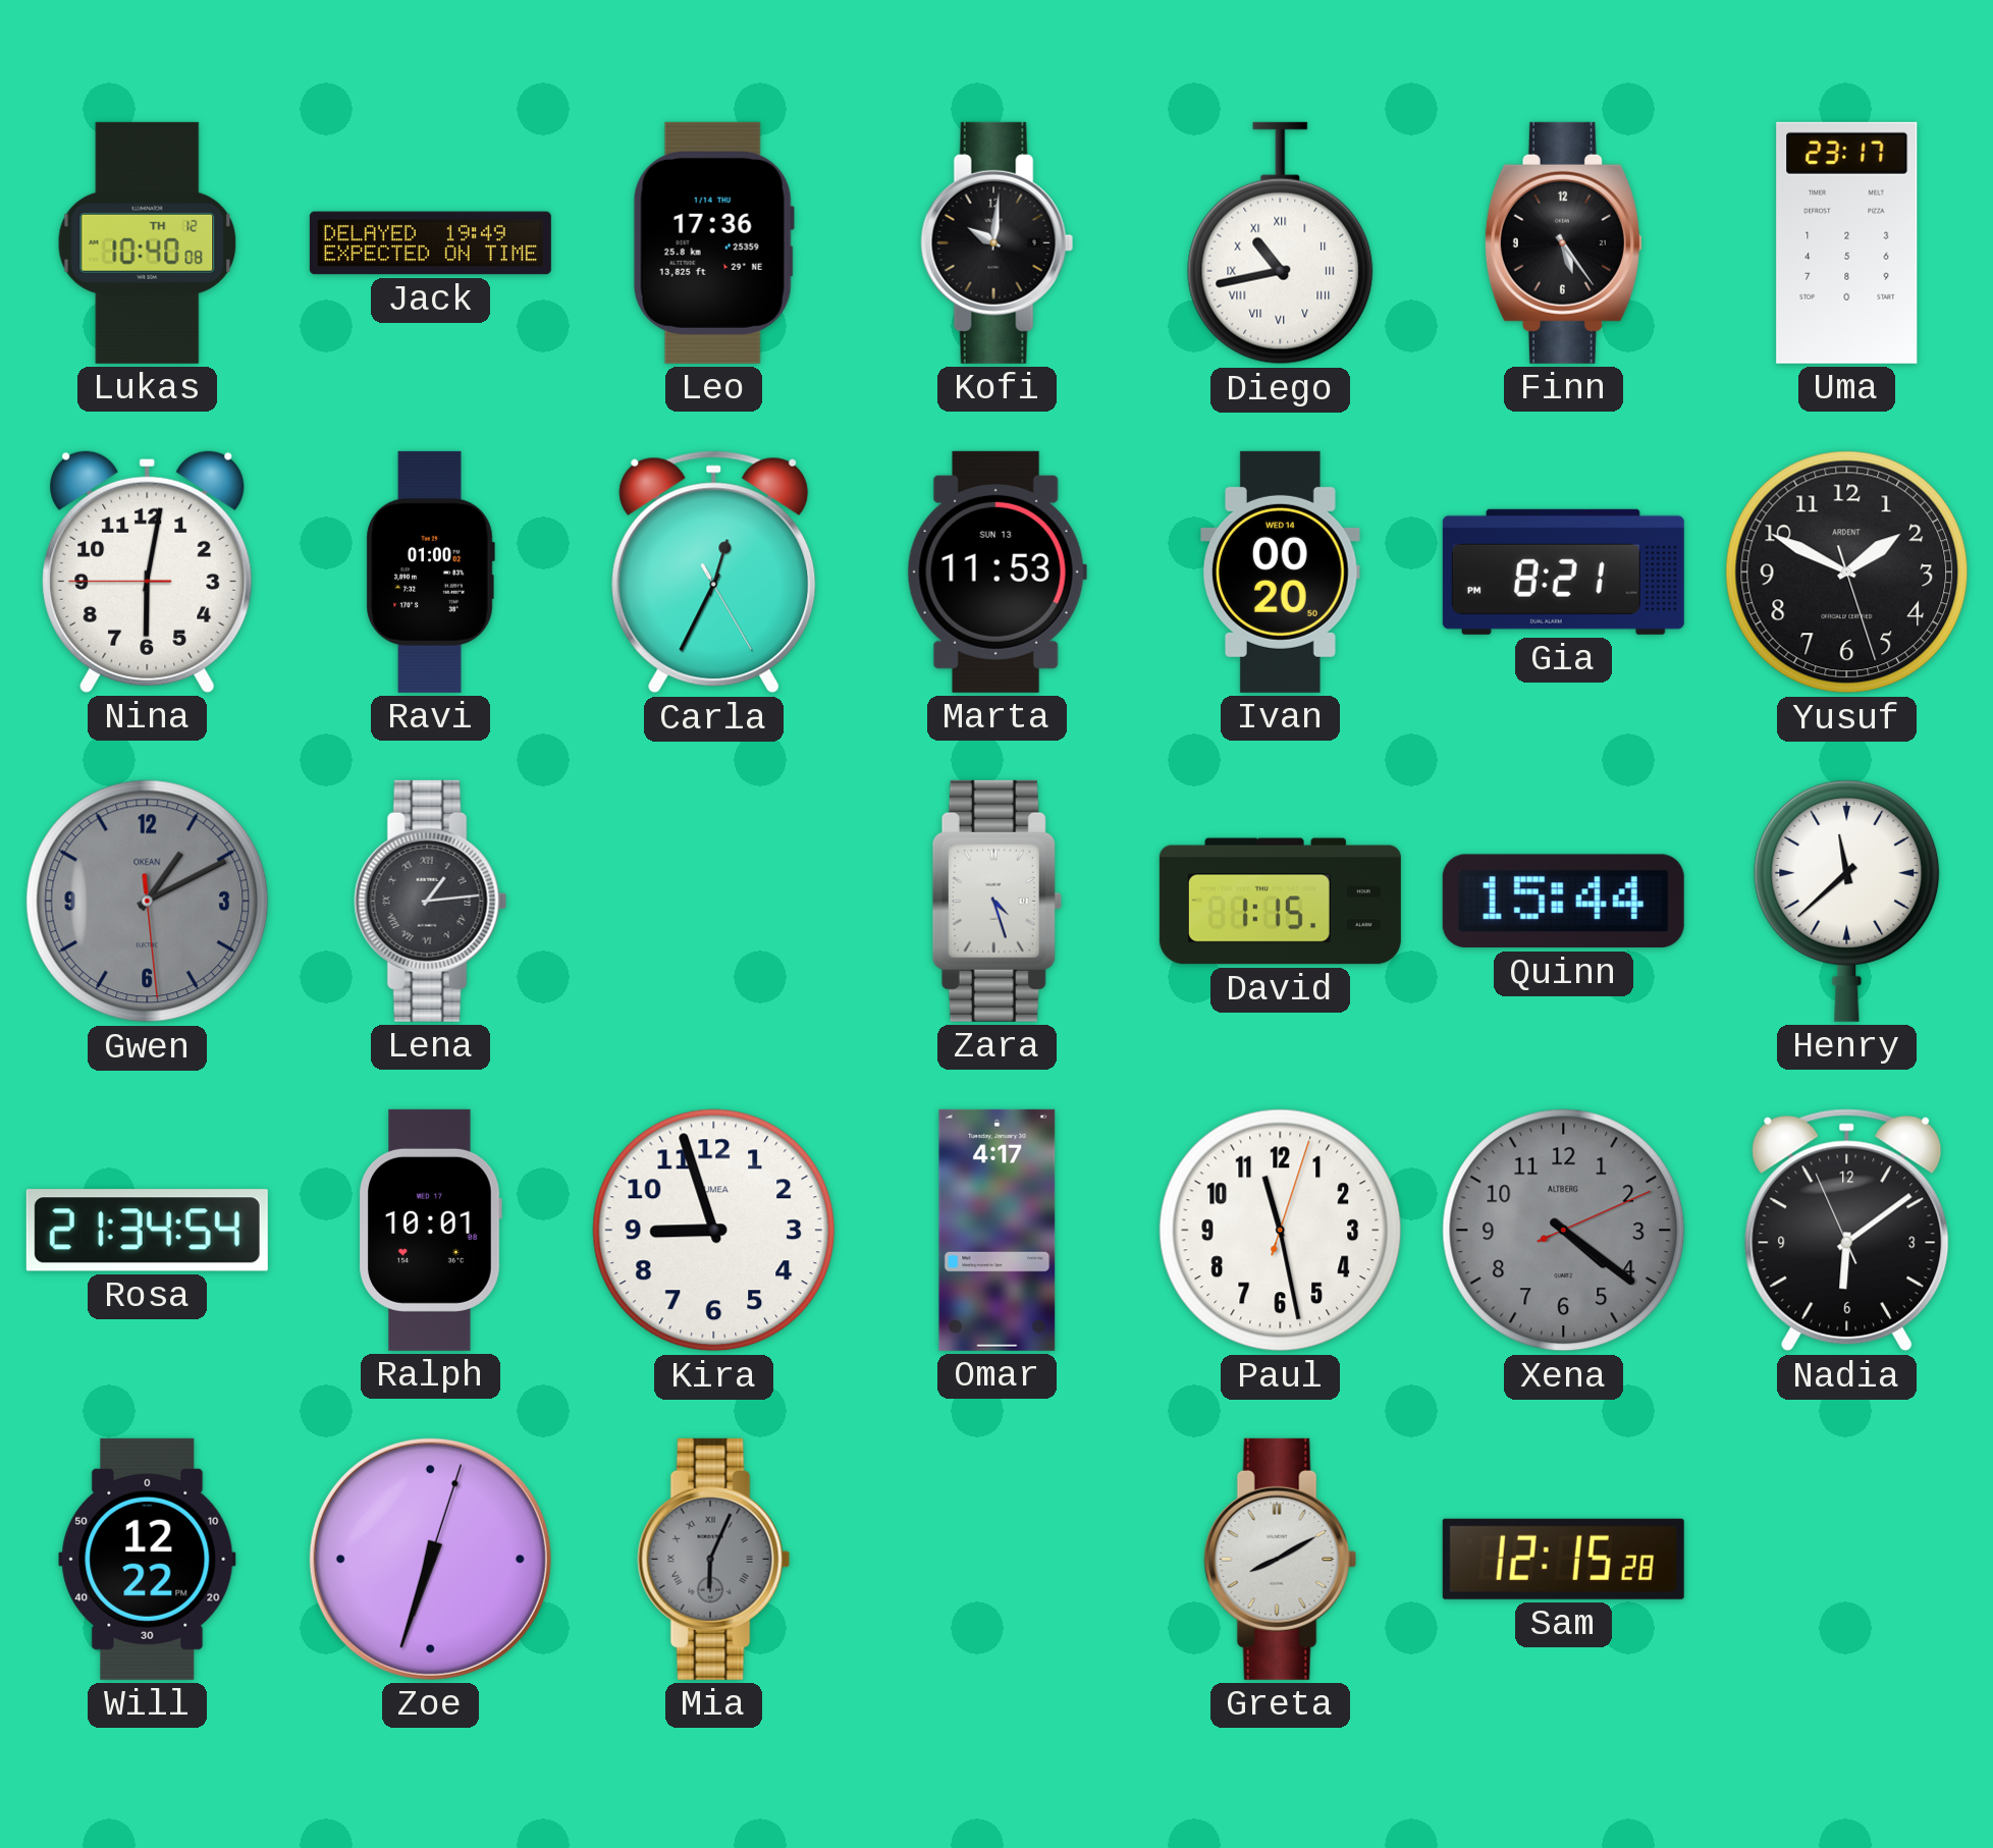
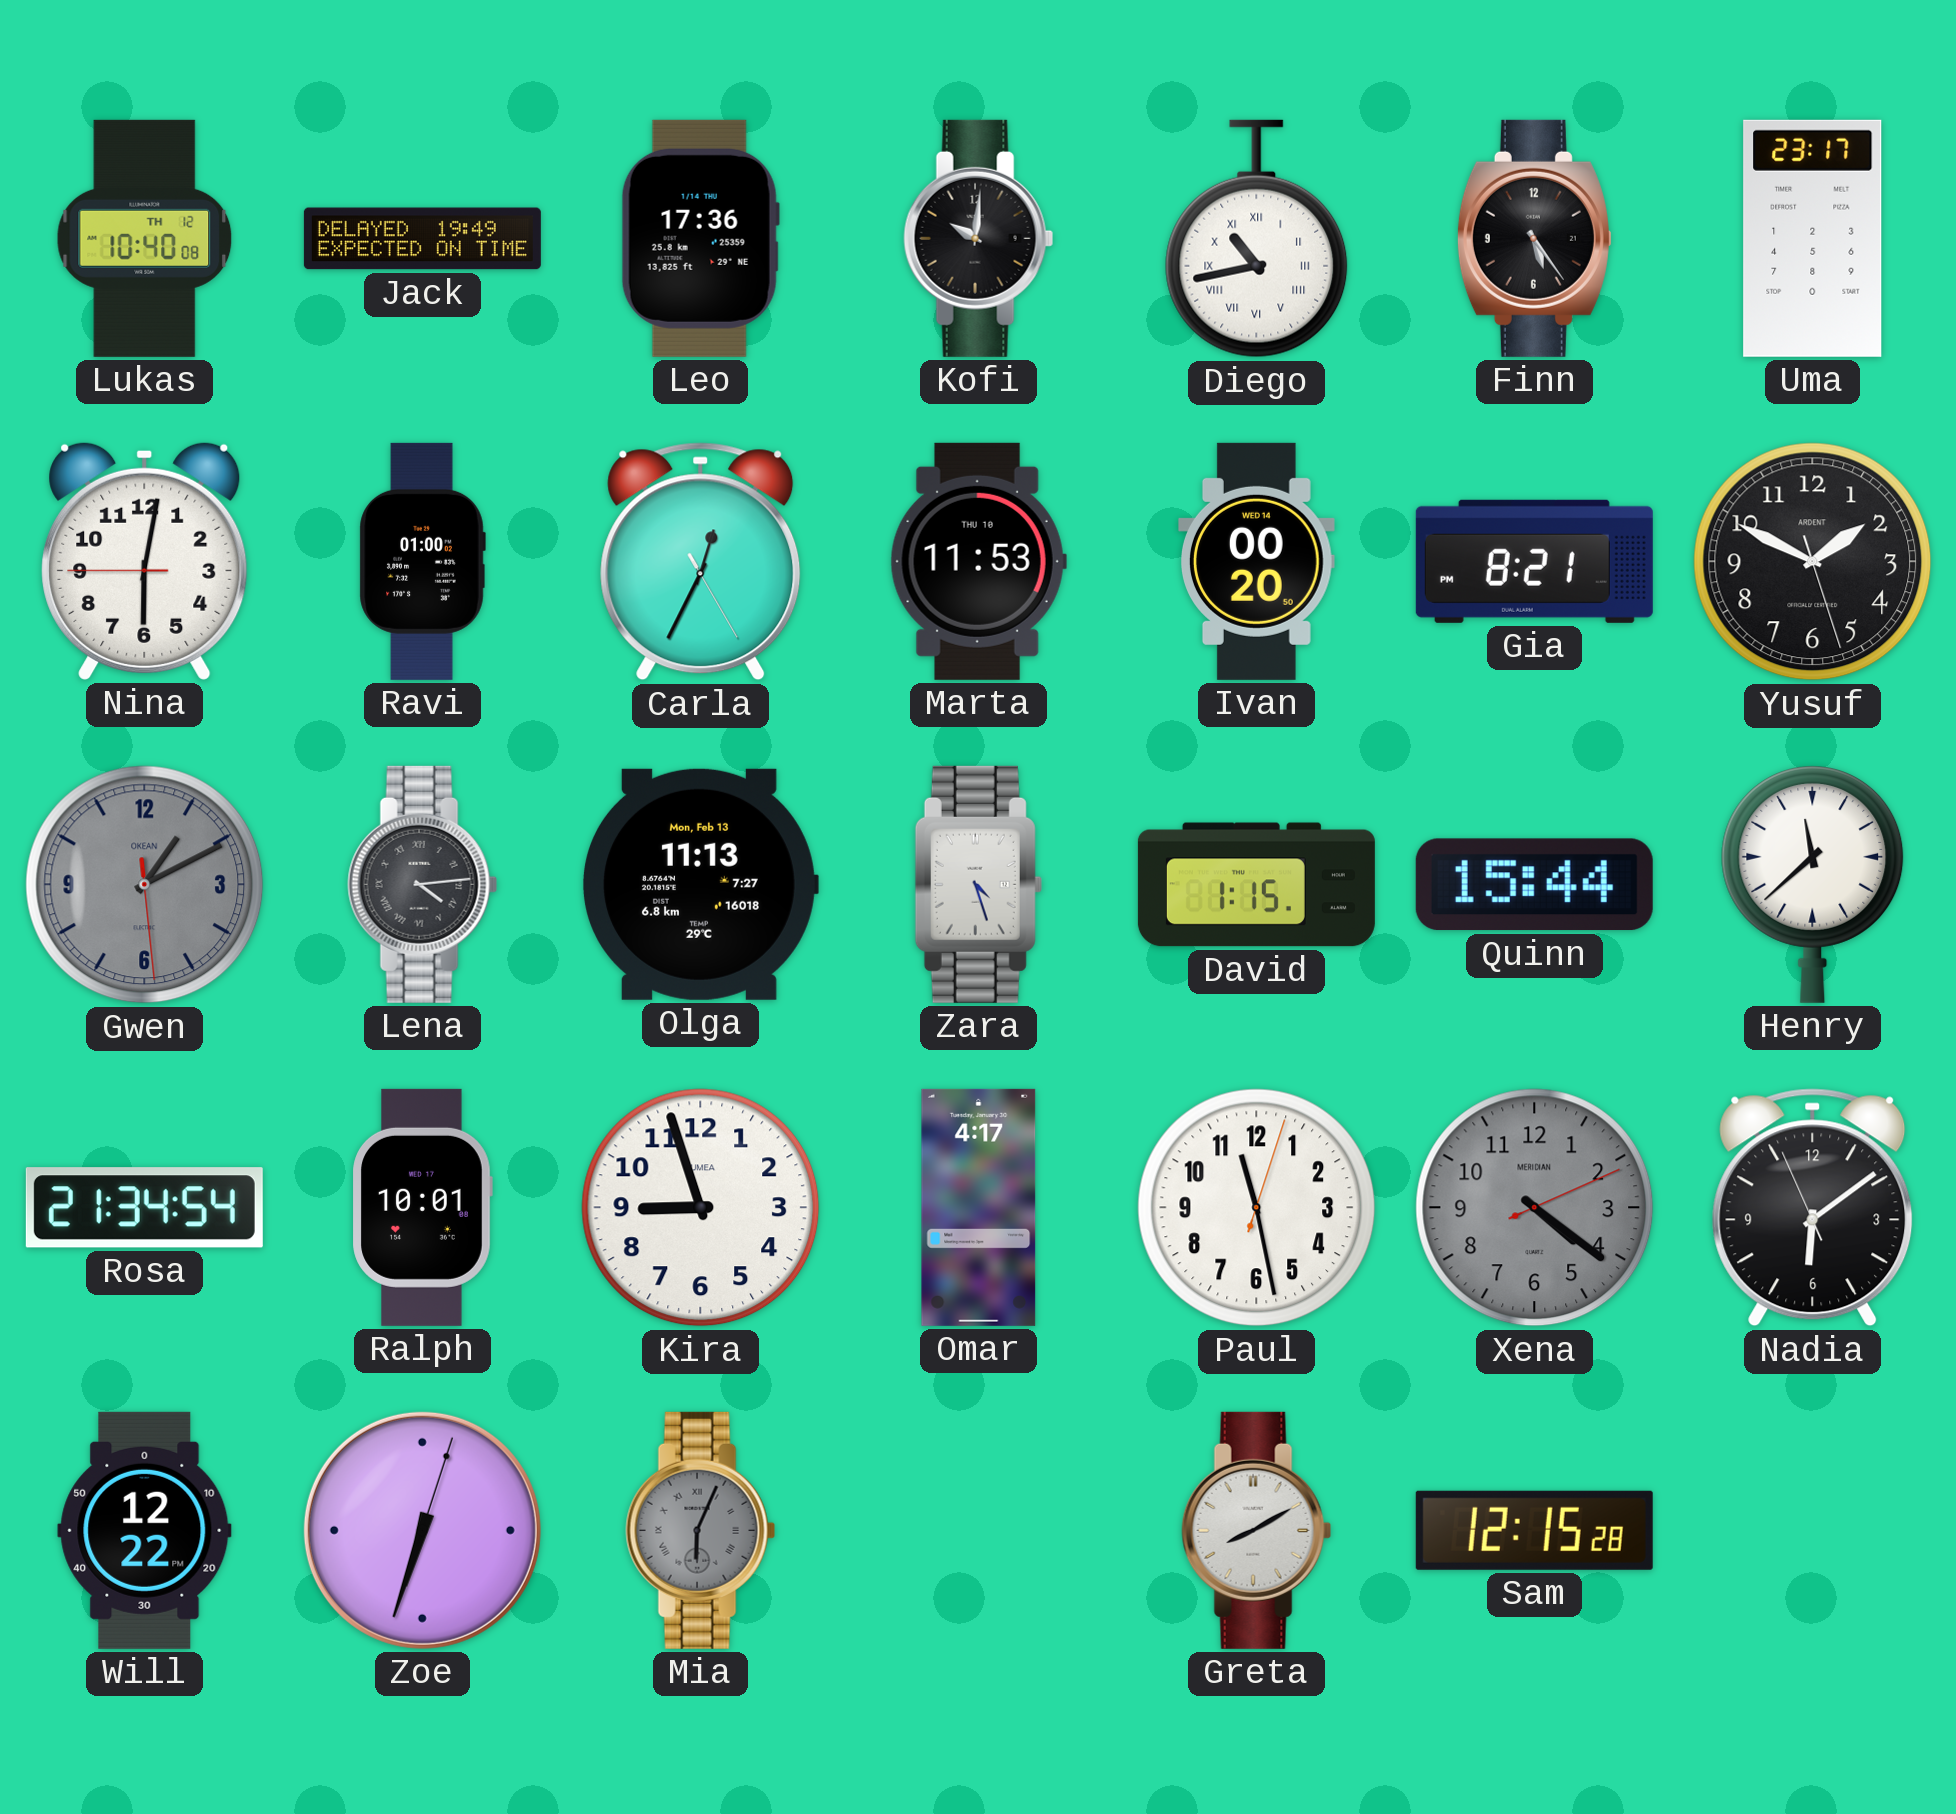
Marta date: SUN 13 -> THU 10 (978, 561)
Lena: 1:14 -> 4:14 (423, 884)
Olga: none -> 11:13 (701, 884)
Xena brand: ALTBERG -> MERIDIAN (1535, 1208)
